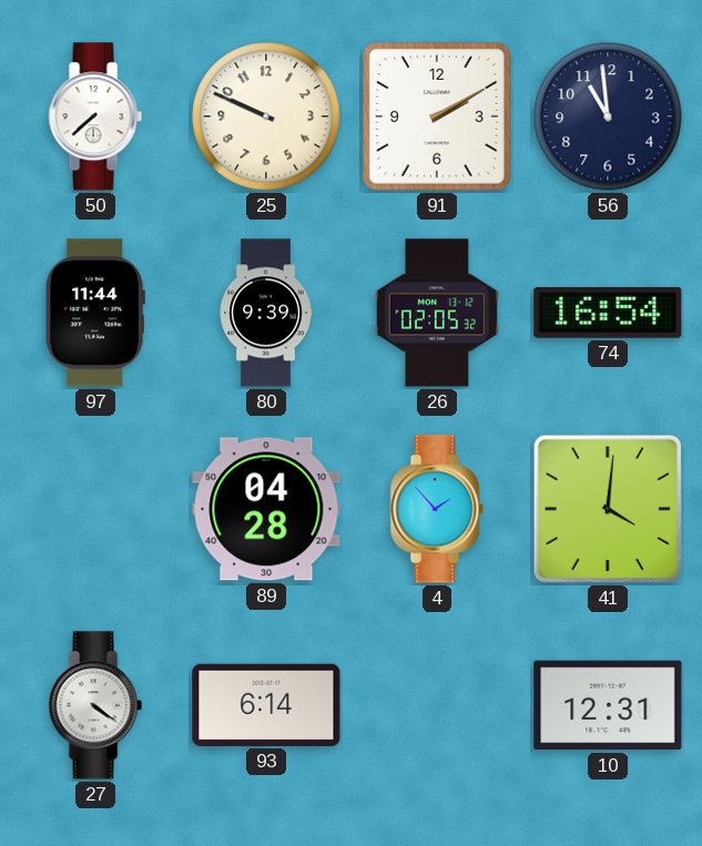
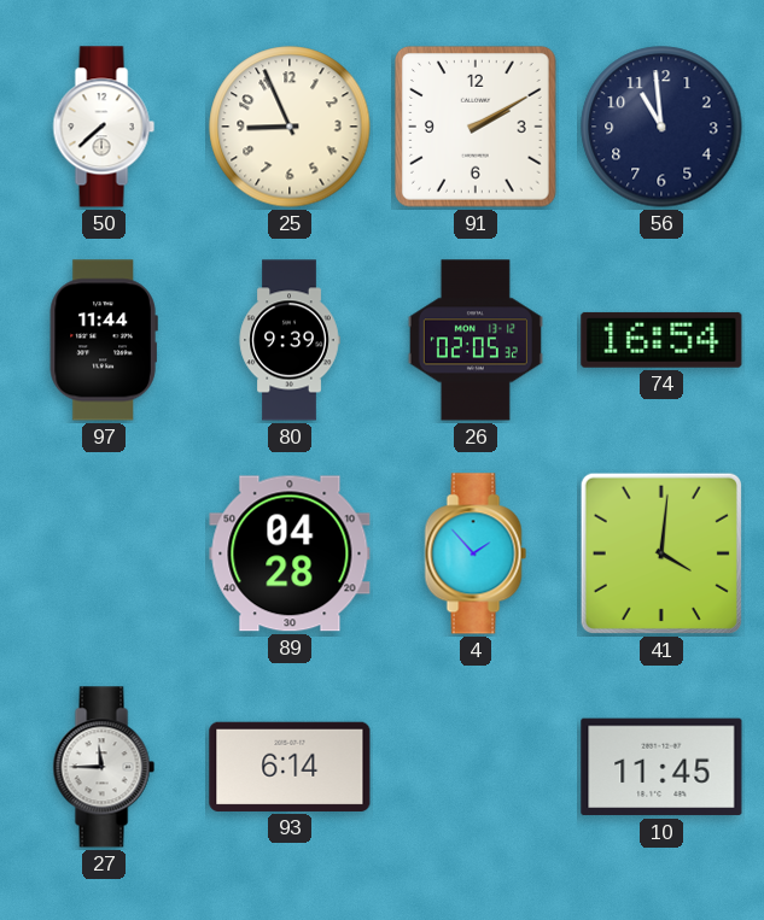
25: 9:49 -> 8:56 (290, 127)
27: 4:21 -> 11:45 (104, 767)
10: 12:31 -> 11:45 (661, 767)
